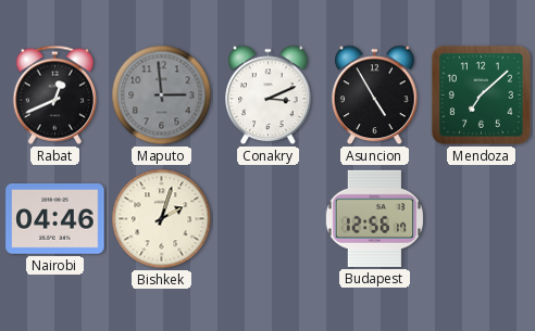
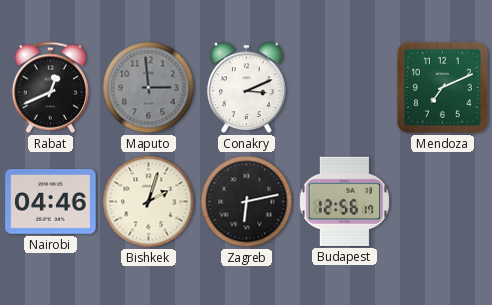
Asuncion: 4:55 -> none (375, 96)
Mendoza: 7:08 -> 7:11 (442, 87)
Zagreb: none -> 6:13 (247, 202)
